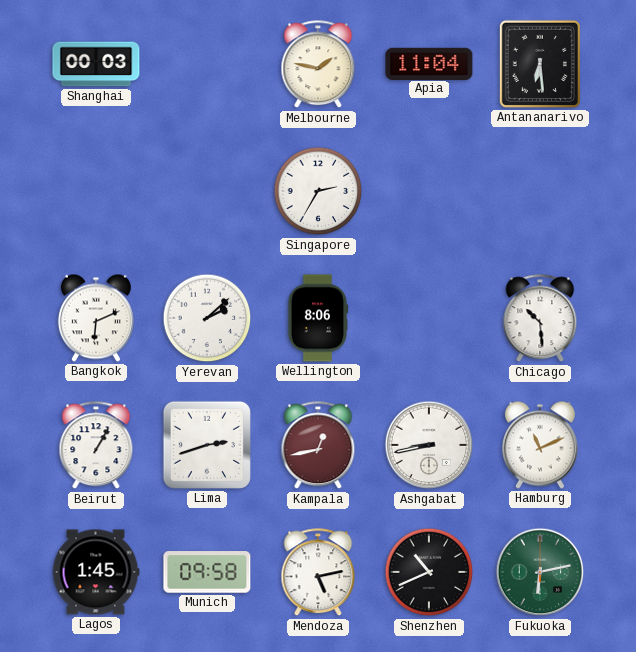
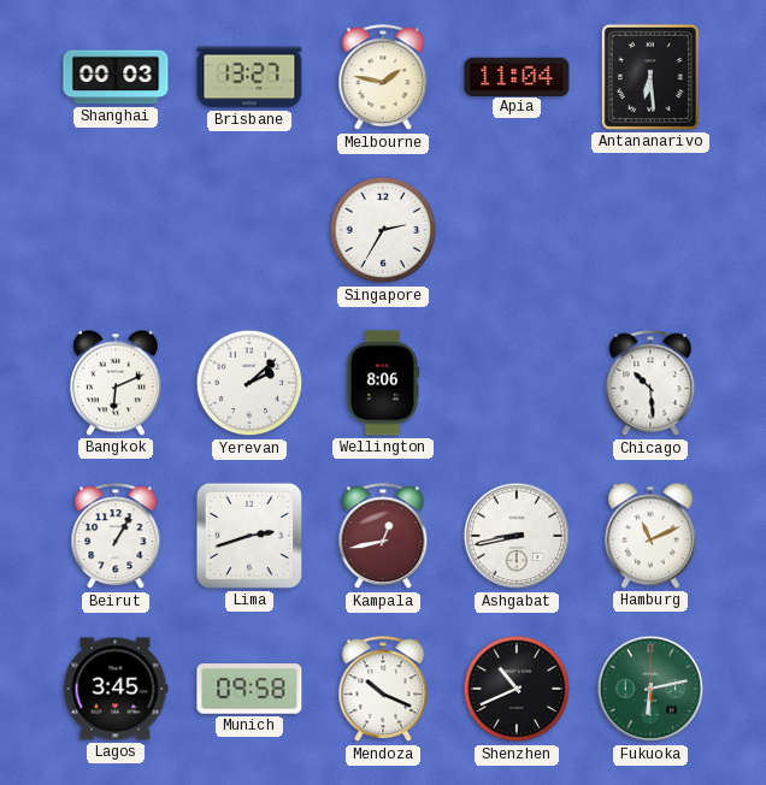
Brisbane: none -> 13:27 (249, 77)
Lagos: 1:45 -> 3:45 (116, 689)
Mendoza: 5:13 -> 10:19 (383, 690)
